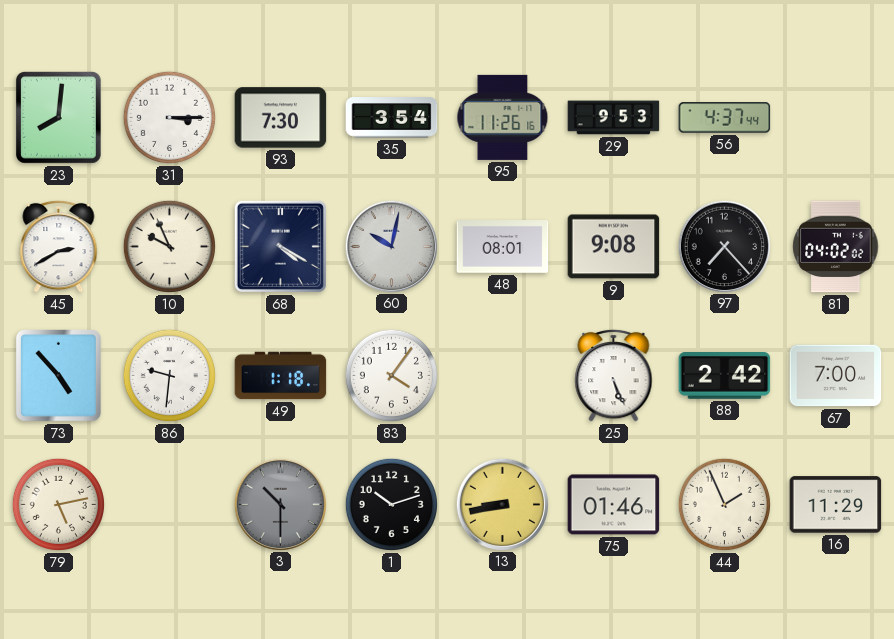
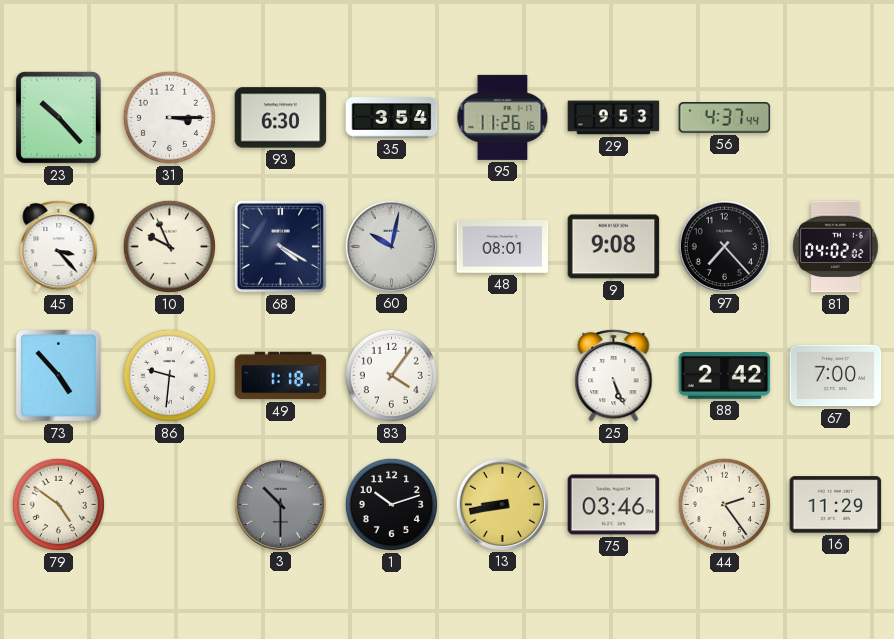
23: 8:01 -> 10:23 (58, 118)
93: 7:30 -> 6:30 (281, 118)
45: 2:40 -> 3:23 (59, 246)
79: 5:13 -> 4:51 (58, 504)
75: 01:46 -> 03:46 (614, 505)
44: 1:56 -> 2:24 (724, 504)
